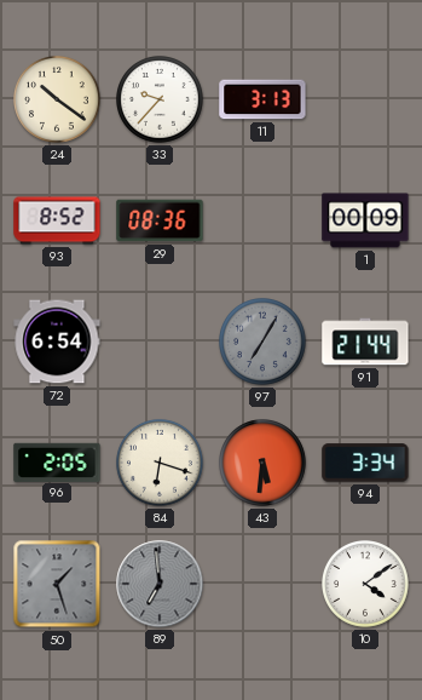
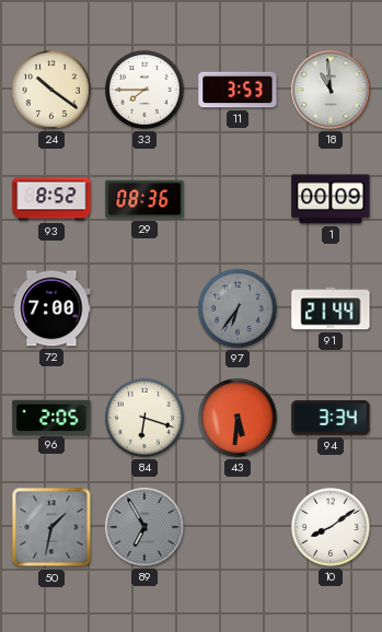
33: 9:37 -> 7:45 (146, 91)
11: 3:13 -> 3:53 (238, 90)
18: none -> 10:59 (331, 90)
72: 6:54 -> 7:00 (51, 308)
97: 7:05 -> 6:36 (239, 309)
50: 1:27 -> 1:32 (51, 527)
89: 6:59 -> 6:55 (144, 527)
10: 4:09 -> 8:09 (332, 528)
